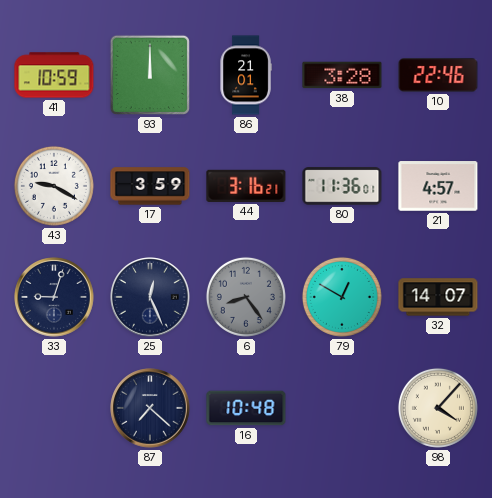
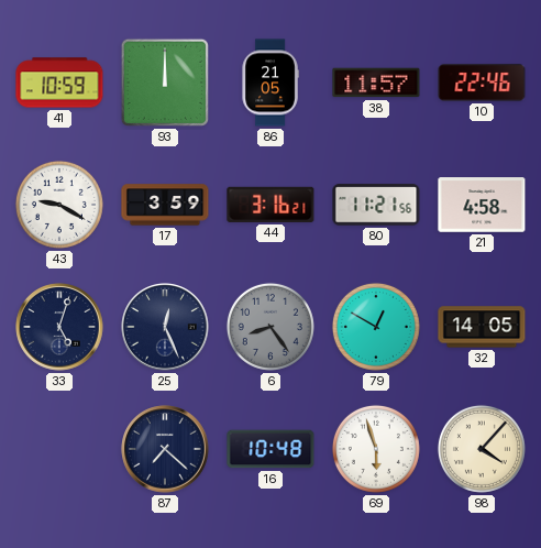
86: 21:01 -> 21:05 (270, 83)
38: 3:28 -> 11:57 (376, 83)
80: 11:36 -> 11:21 (376, 205)
21: 4:57 -> 4:58 (482, 205)
33: 9:03 -> 5:03 (59, 327)
32: 14:07 -> 14:05 (482, 327)
69: none -> 5:57 (376, 449)
